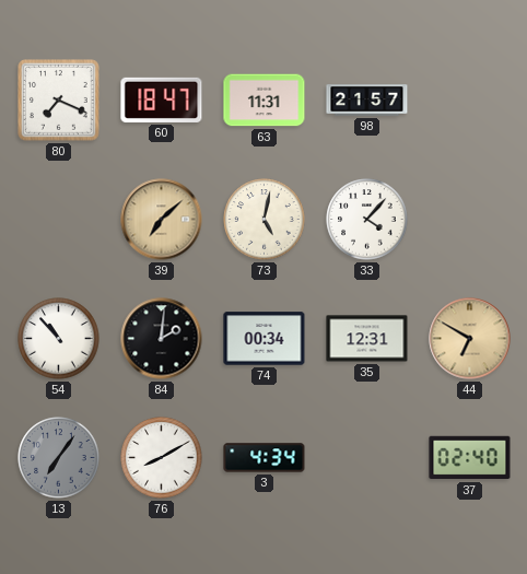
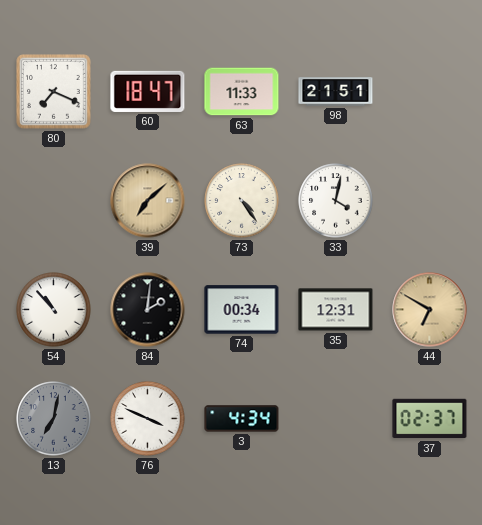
63: 11:31 -> 11:33 (242, 92)
98: 21:57 -> 21:51 (336, 92)
73: 5:02 -> 4:24 (242, 201)
33: 4:07 -> 4:02 (336, 201)
13: 7:06 -> 7:02 (54, 419)
76: 8:10 -> 3:49 (148, 419)
37: 02:40 -> 02:37 (430, 419)
